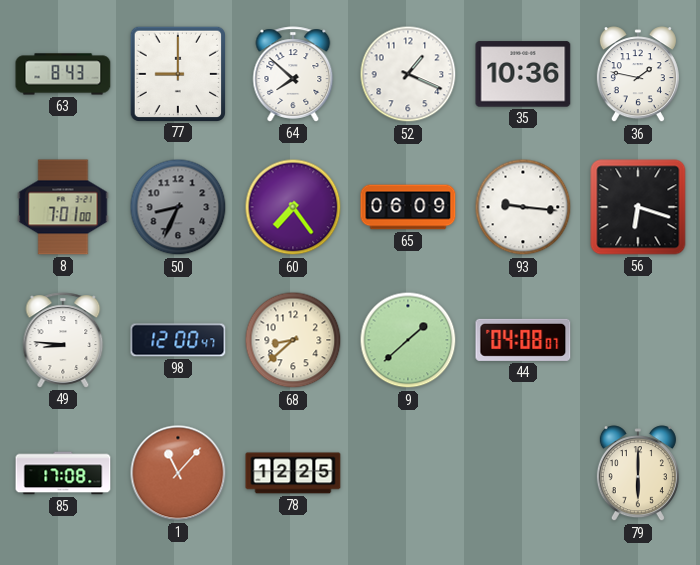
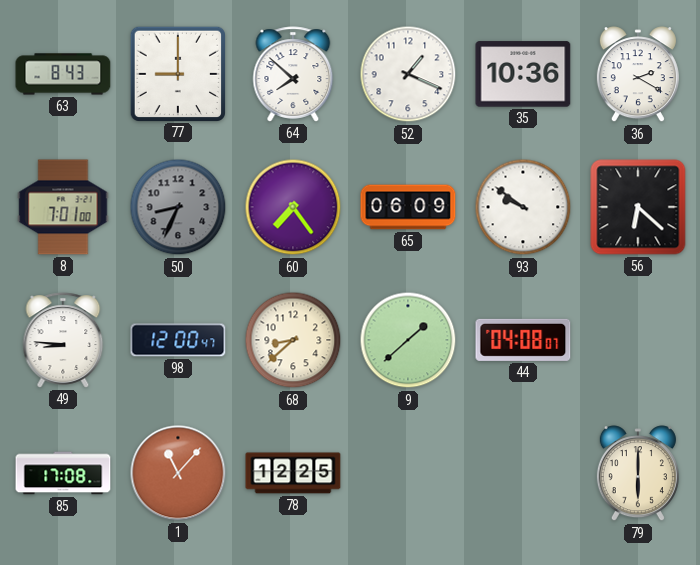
36: 1:47 -> 2:20 (638, 75)
93: 9:16 -> 9:51 (523, 207)
56: 6:18 -> 6:22 (638, 207)
